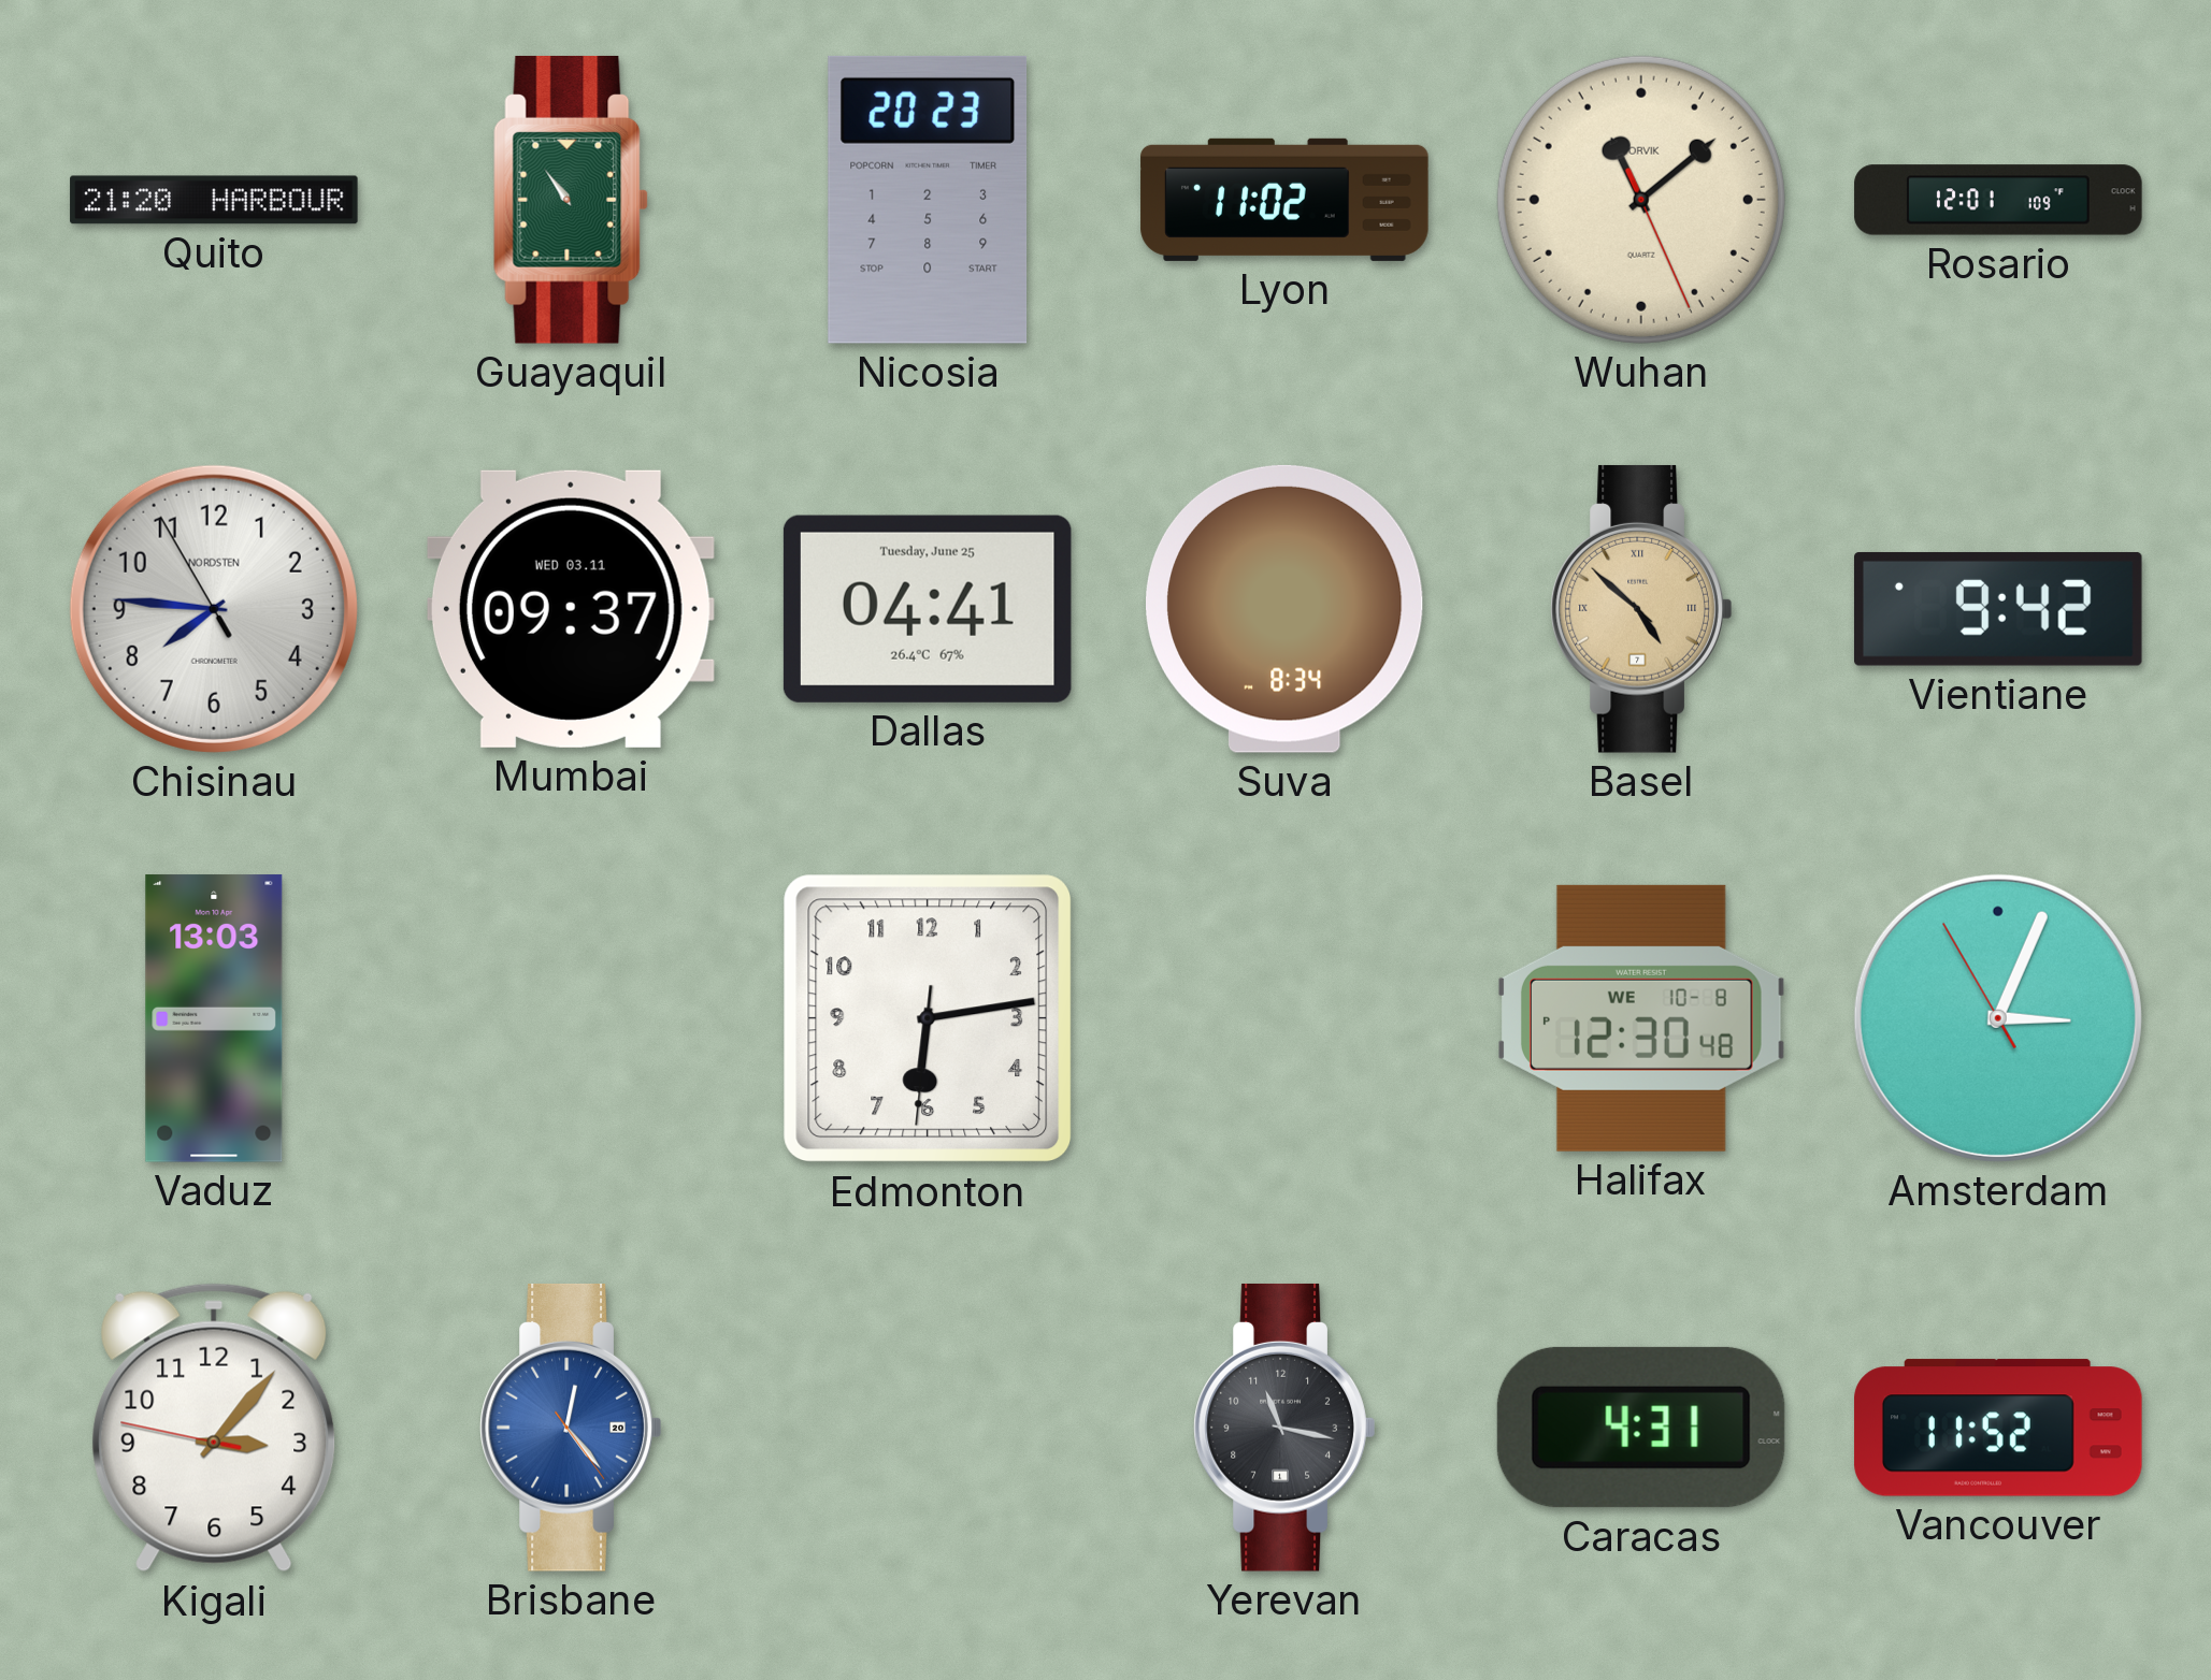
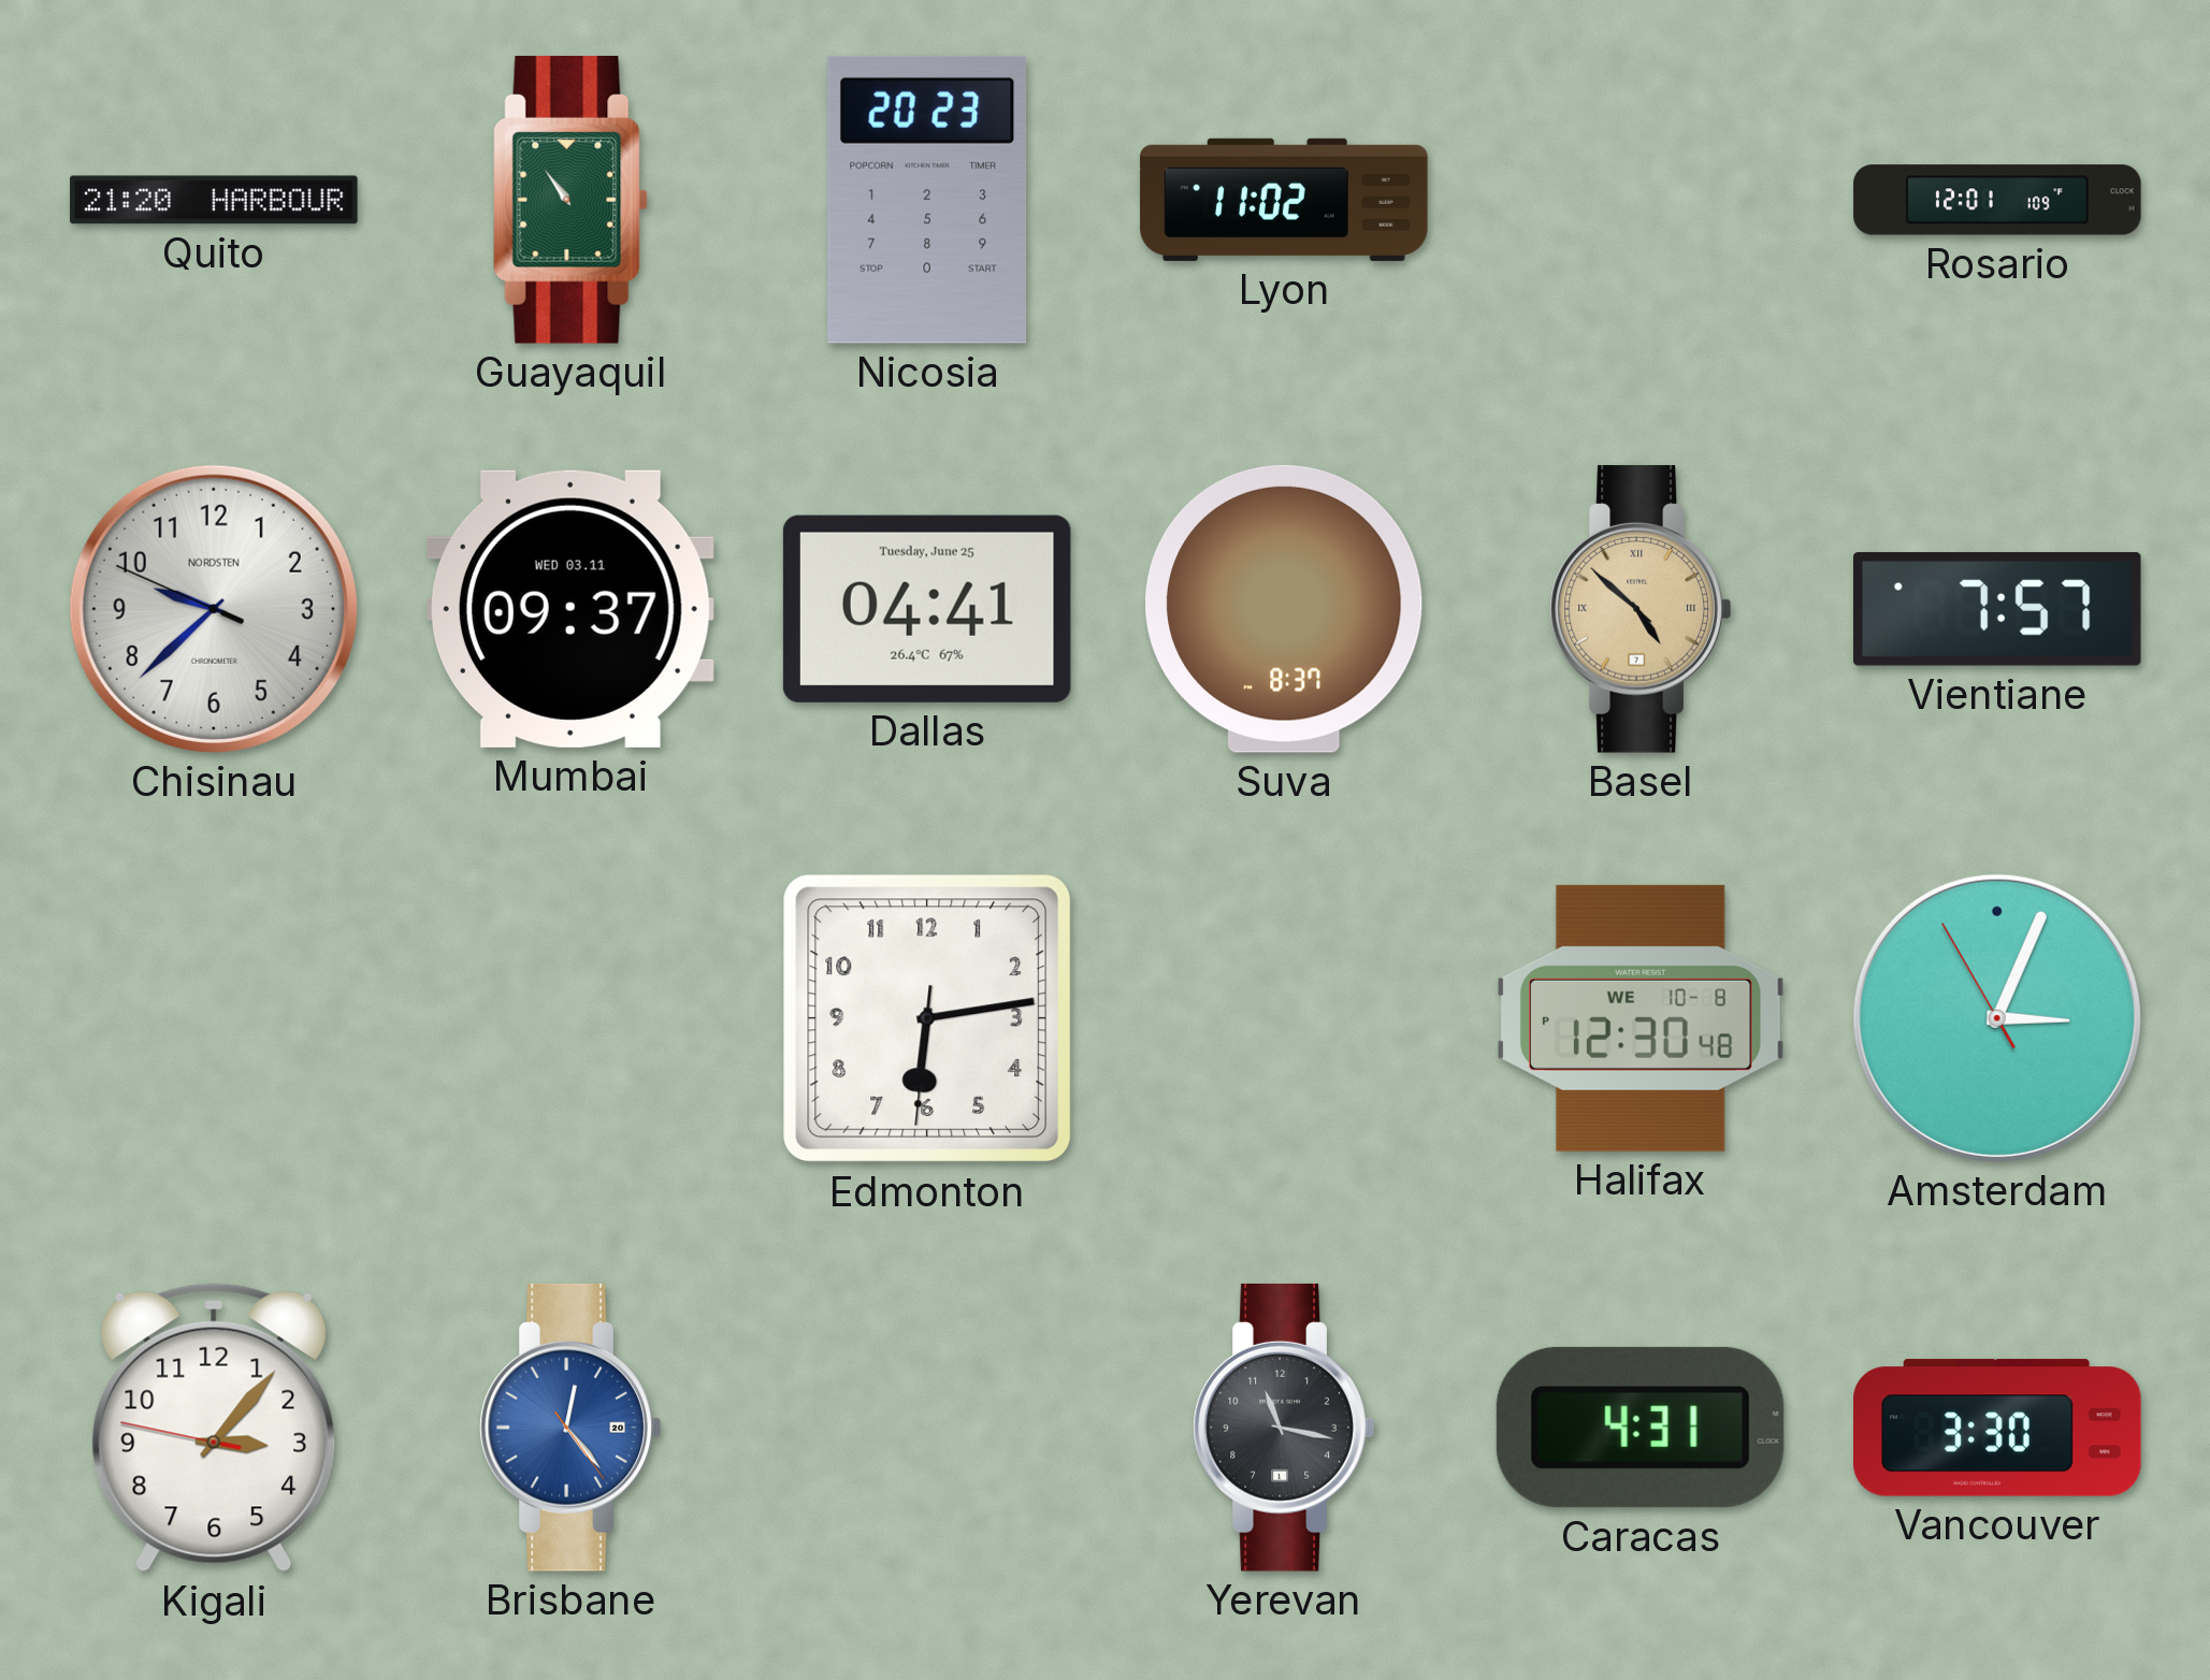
Wuhan: 11:08 -> none (1641, 200)
Chisinau: 7:45 -> 9:37 (214, 609)
Suva: 8:34 -> 8:37 (1285, 609)
Vientiane: 9:42 -> 7:57 (1997, 609)
Vaduz: 13:03 -> none (214, 1018)
Vancouver: 11:52 -> 3:30 (1997, 1428)
